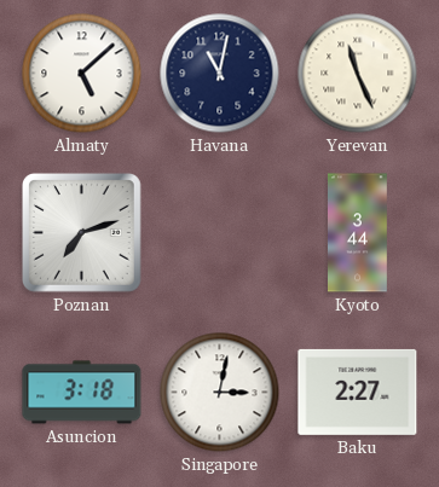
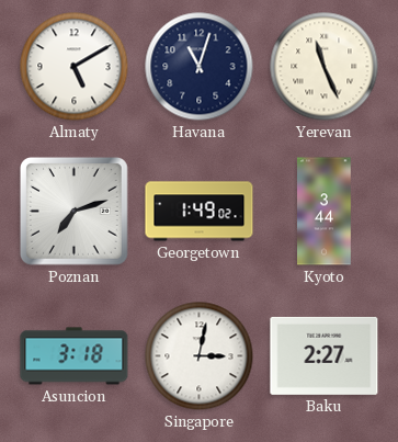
Almaty: 5:08 -> 5:10 (75, 67)
Havana: 11:02 -> 11:03 (200, 67)
Georgetown: none -> 1:49 (200, 212)
